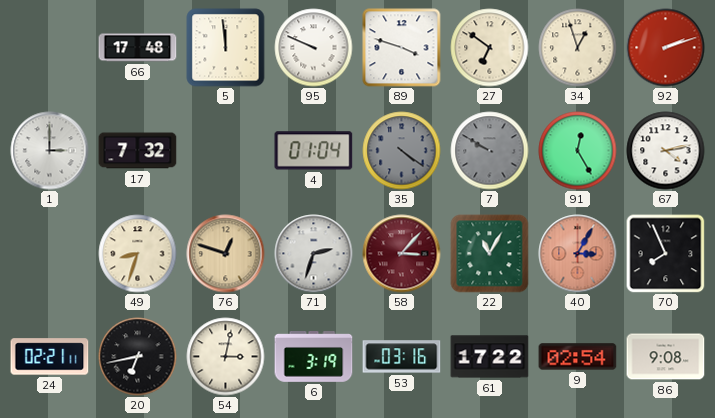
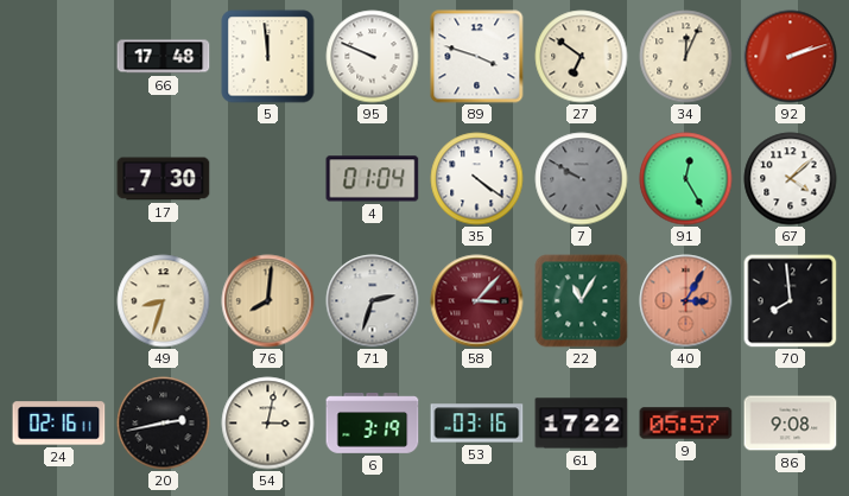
34: 12:57 -> 12:04 (686, 57)
1: 3:00 -> none (50, 151)
17: 7:32 -> 7:30 (164, 179)
35 dial: grey -> white (477, 179)
67: 4:13 -> 4:08 (791, 179)
76: 12:48 -> 8:01 (268, 301)
70: 7:56 -> 7:59 (791, 301)
24: 02:21 -> 02:16 (59, 424)
20: 6:43 -> 2:43 (164, 424)
9: 02:54 -> 05:57 (686, 424)
